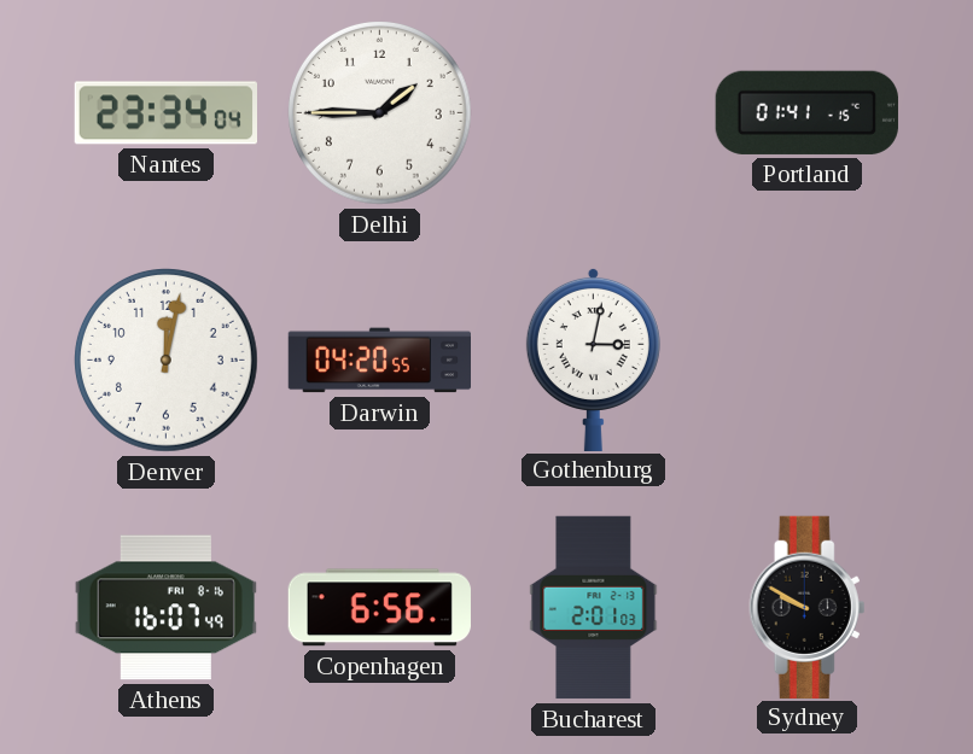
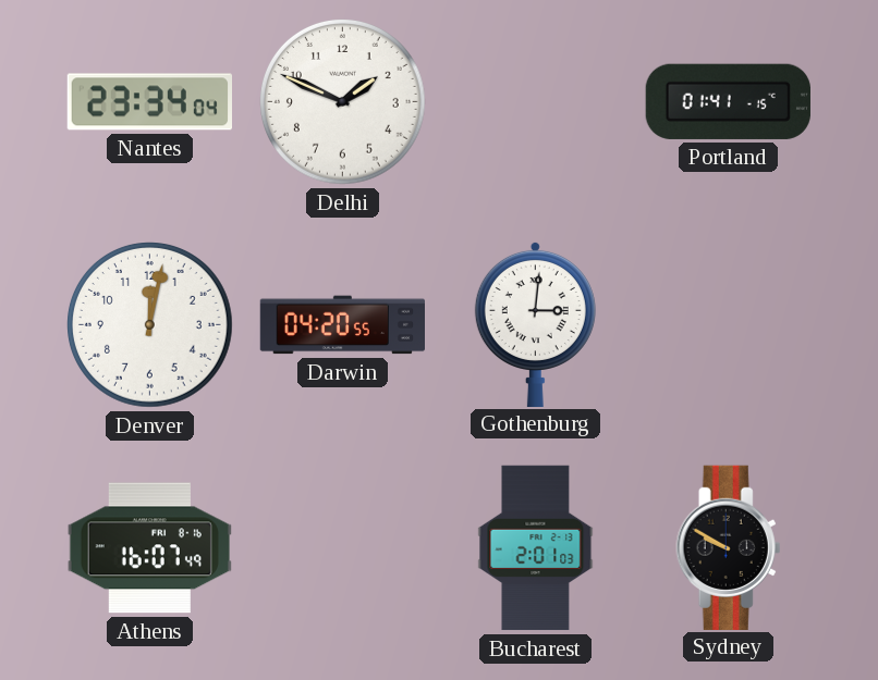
Delhi: 1:45 -> 1:49 (343, 102)
Gothenburg: 3:02 -> 3:01 (535, 323)
Copenhagen: 6:56 -> none (379, 608)
